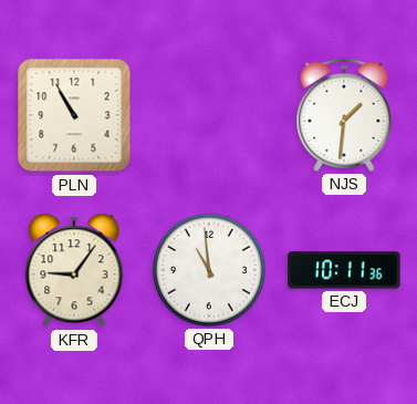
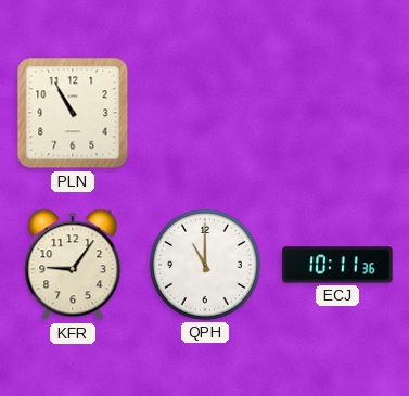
NJS: 1:31 -> none (344, 115)
QPH: 10:59 -> 11:00 (205, 265)
